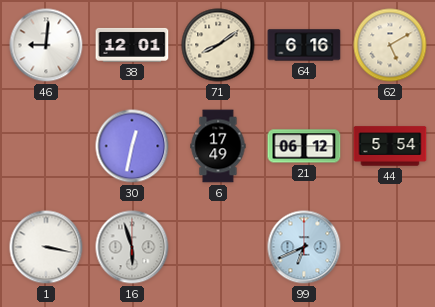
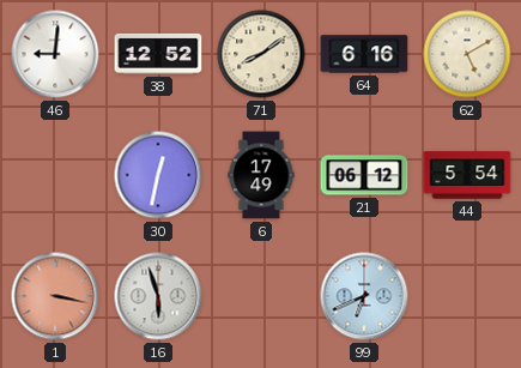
38: 12:01 -> 12:52 (158, 54)
1 dial: white -> salmon (55, 296)
